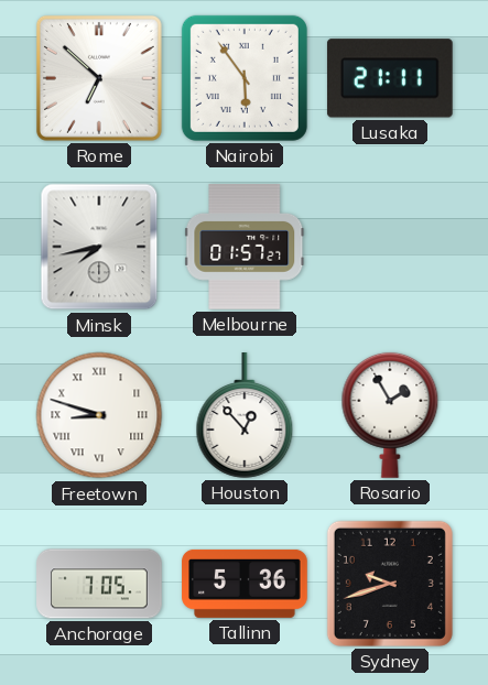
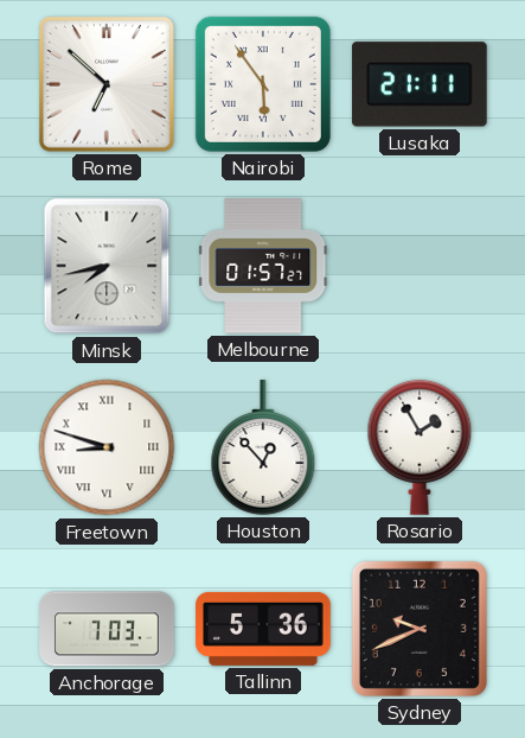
Anchorage: 7:05 -> 7:03 (107, 629)
Sydney: 9:42 -> 9:41 (420, 629)
